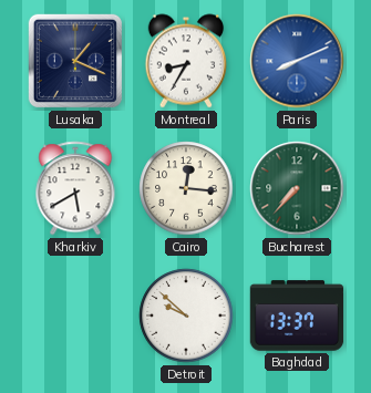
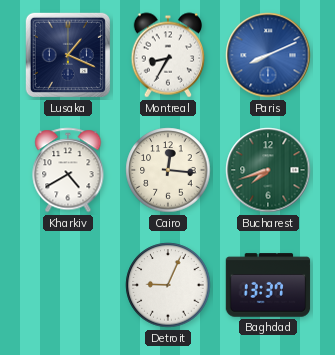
Kharkiv: 5:40 -> 4:40 (68, 170)
Bucharest: 7:37 -> 7:42 (268, 170)
Detroit: 9:52 -> 9:04 (168, 285)
